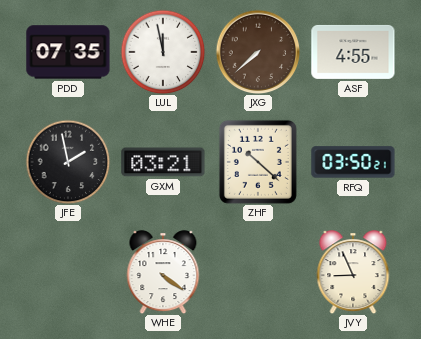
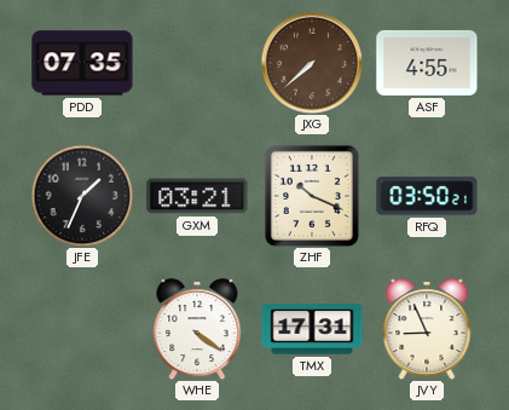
LUL: 11:58 -> none (163, 52)
JFE: 1:58 -> 1:34 (82, 196)
ZHF: 10:22 -> 10:19 (312, 196)
TMX: none -> 17:31 (312, 329)
